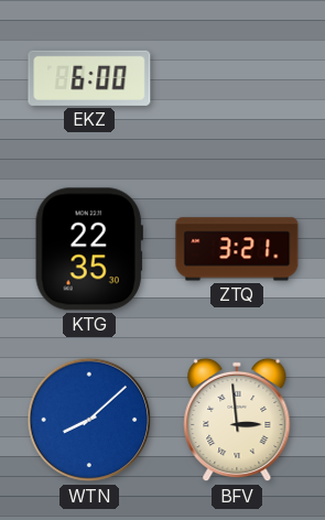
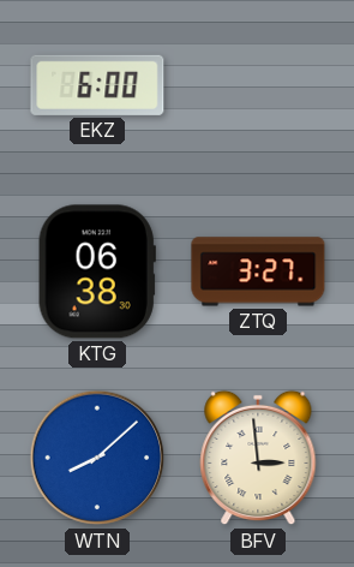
KTG: 22:35 -> 06:38 (97, 271)
ZTQ: 3:21 -> 3:27 (258, 271)
